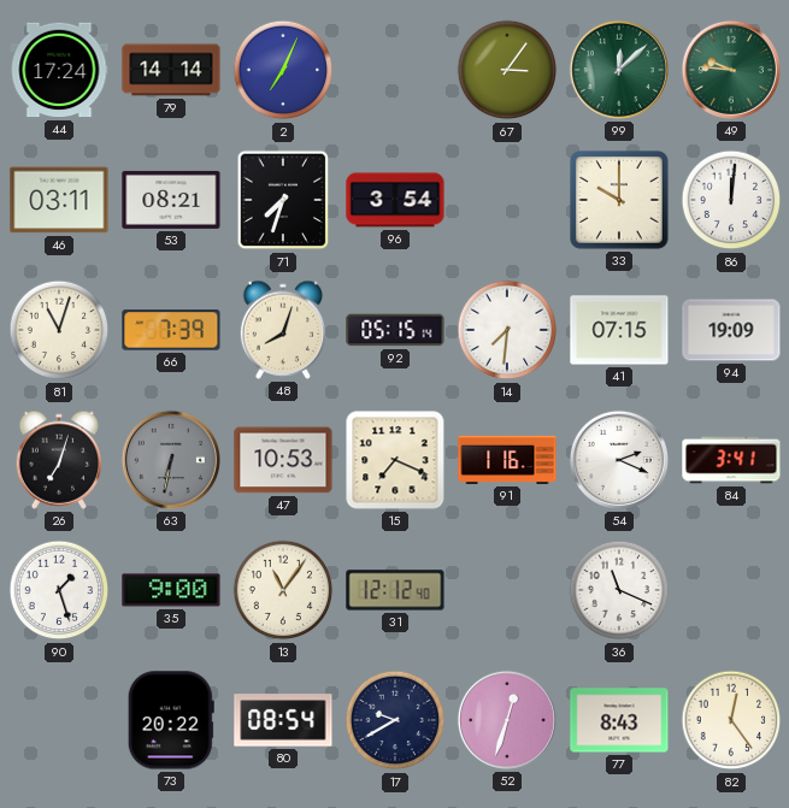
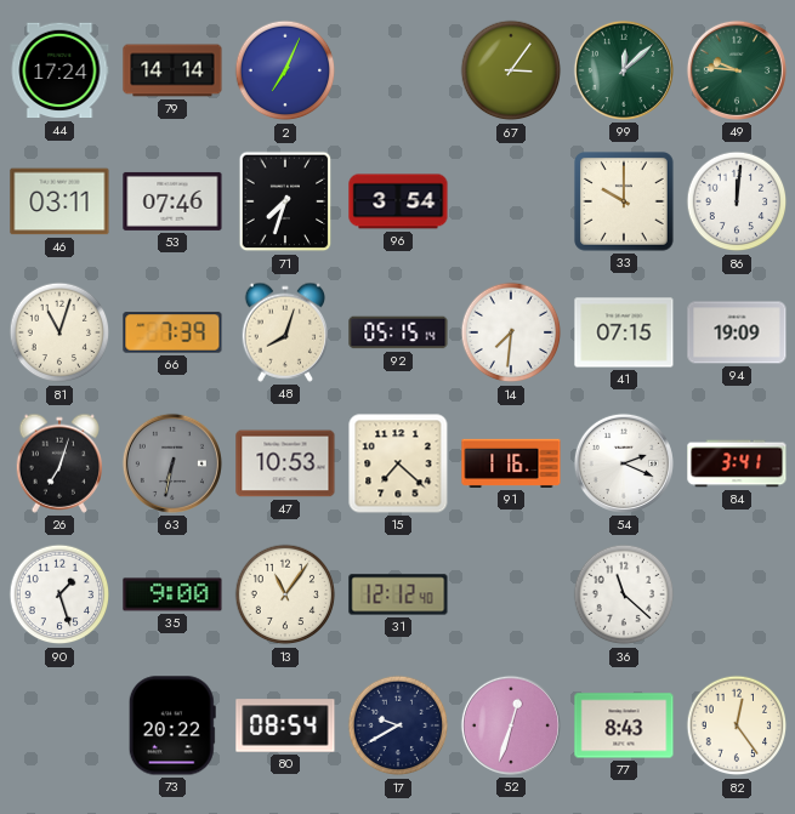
53: 08:21 -> 07:46 (172, 201)
15: 7:19 -> 7:22 (398, 463)
36: 11:19 -> 11:22 (624, 594)
